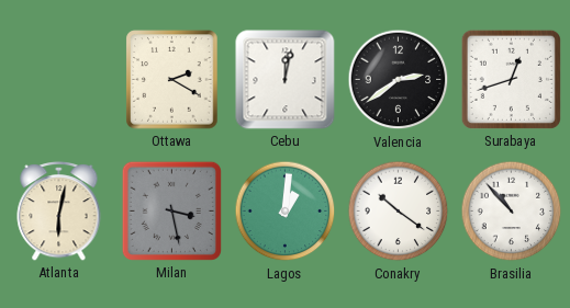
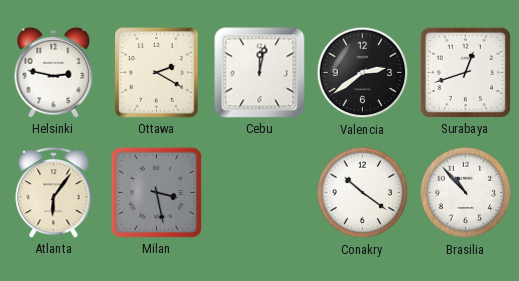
Helsinki: none -> 2:47 (54, 72)
Atlanta: 6:02 -> 6:06 (54, 192)
Lagos: 1:01 -> none (286, 212)
